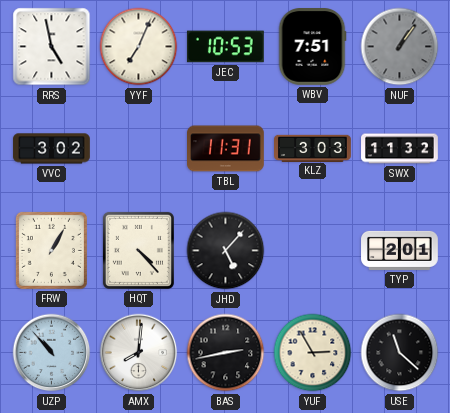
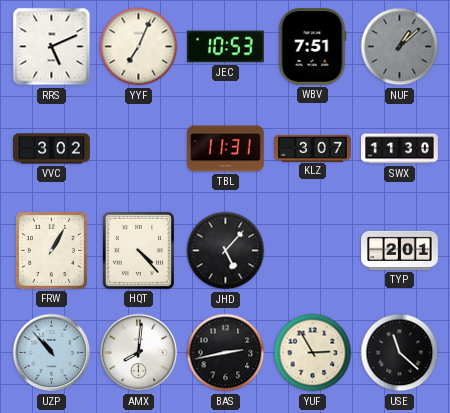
RRS: 4:58 -> 5:11 (52, 47)
NUF: 1:06 -> 1:08 (400, 47)
KLZ: 3:03 -> 3:07 (313, 148)
SWX: 11:32 -> 11:30 (400, 149)
